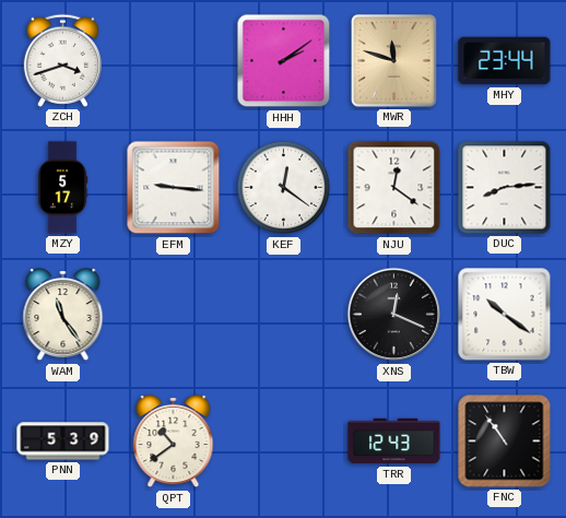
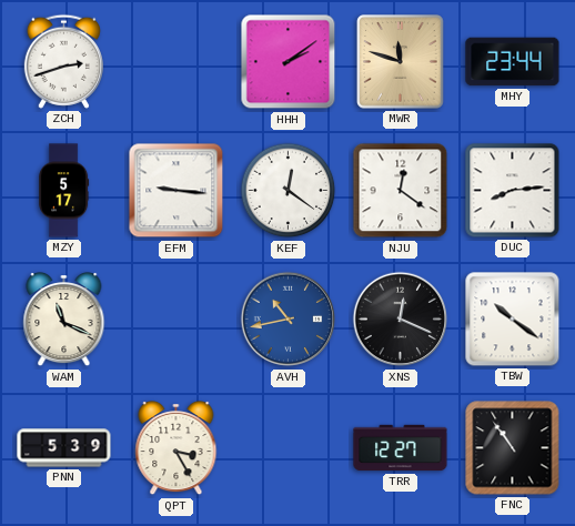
ZCH: 3:42 -> 2:42 (63, 61)
WAM: 11:24 -> 11:19 (64, 321)
AVH: none -> 10:43 (289, 320)
QPT: 10:39 -> 3:25 (176, 449)
TRR: 12:43 -> 12:27 (401, 448)
